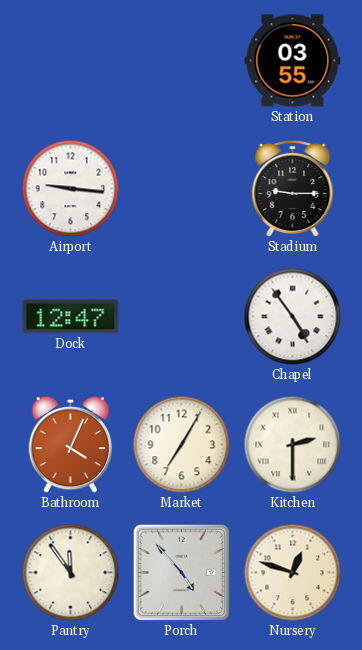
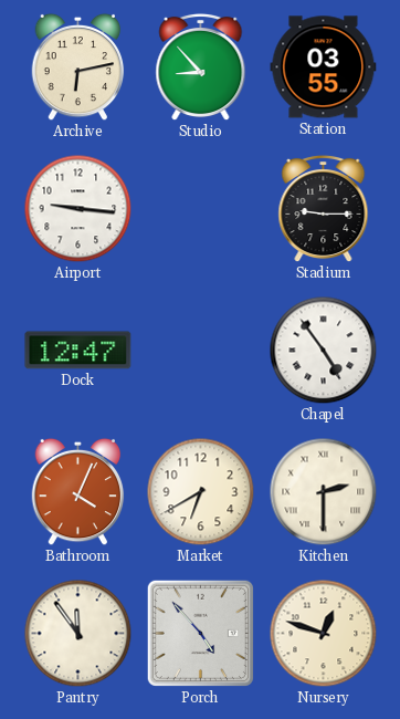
Archive: none -> 6:13 (78, 67)
Studio: none -> 8:53 (201, 67)
Market: 7:05 -> 6:40 (201, 492)
